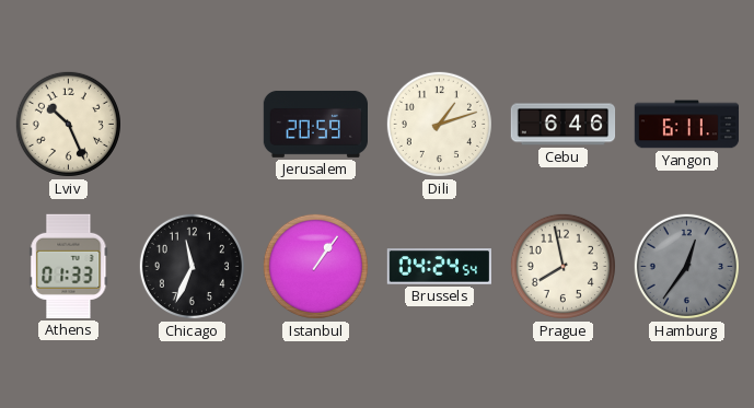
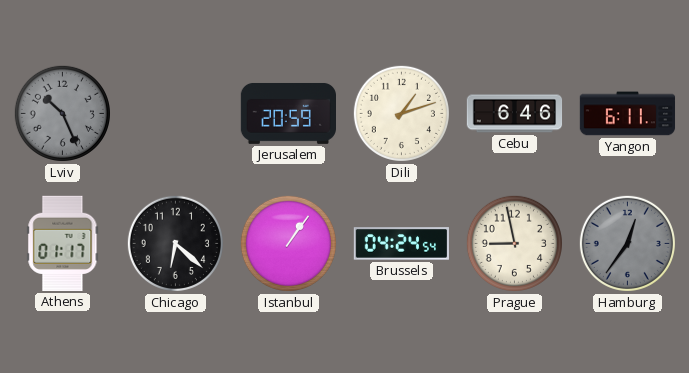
Lviv dial: cream -> grey (62, 113)
Athens: 01:33 -> 01:17 (63, 243)
Chicago: 11:34 -> 6:22 (175, 243)
Prague: 7:58 -> 8:58 (514, 243)
